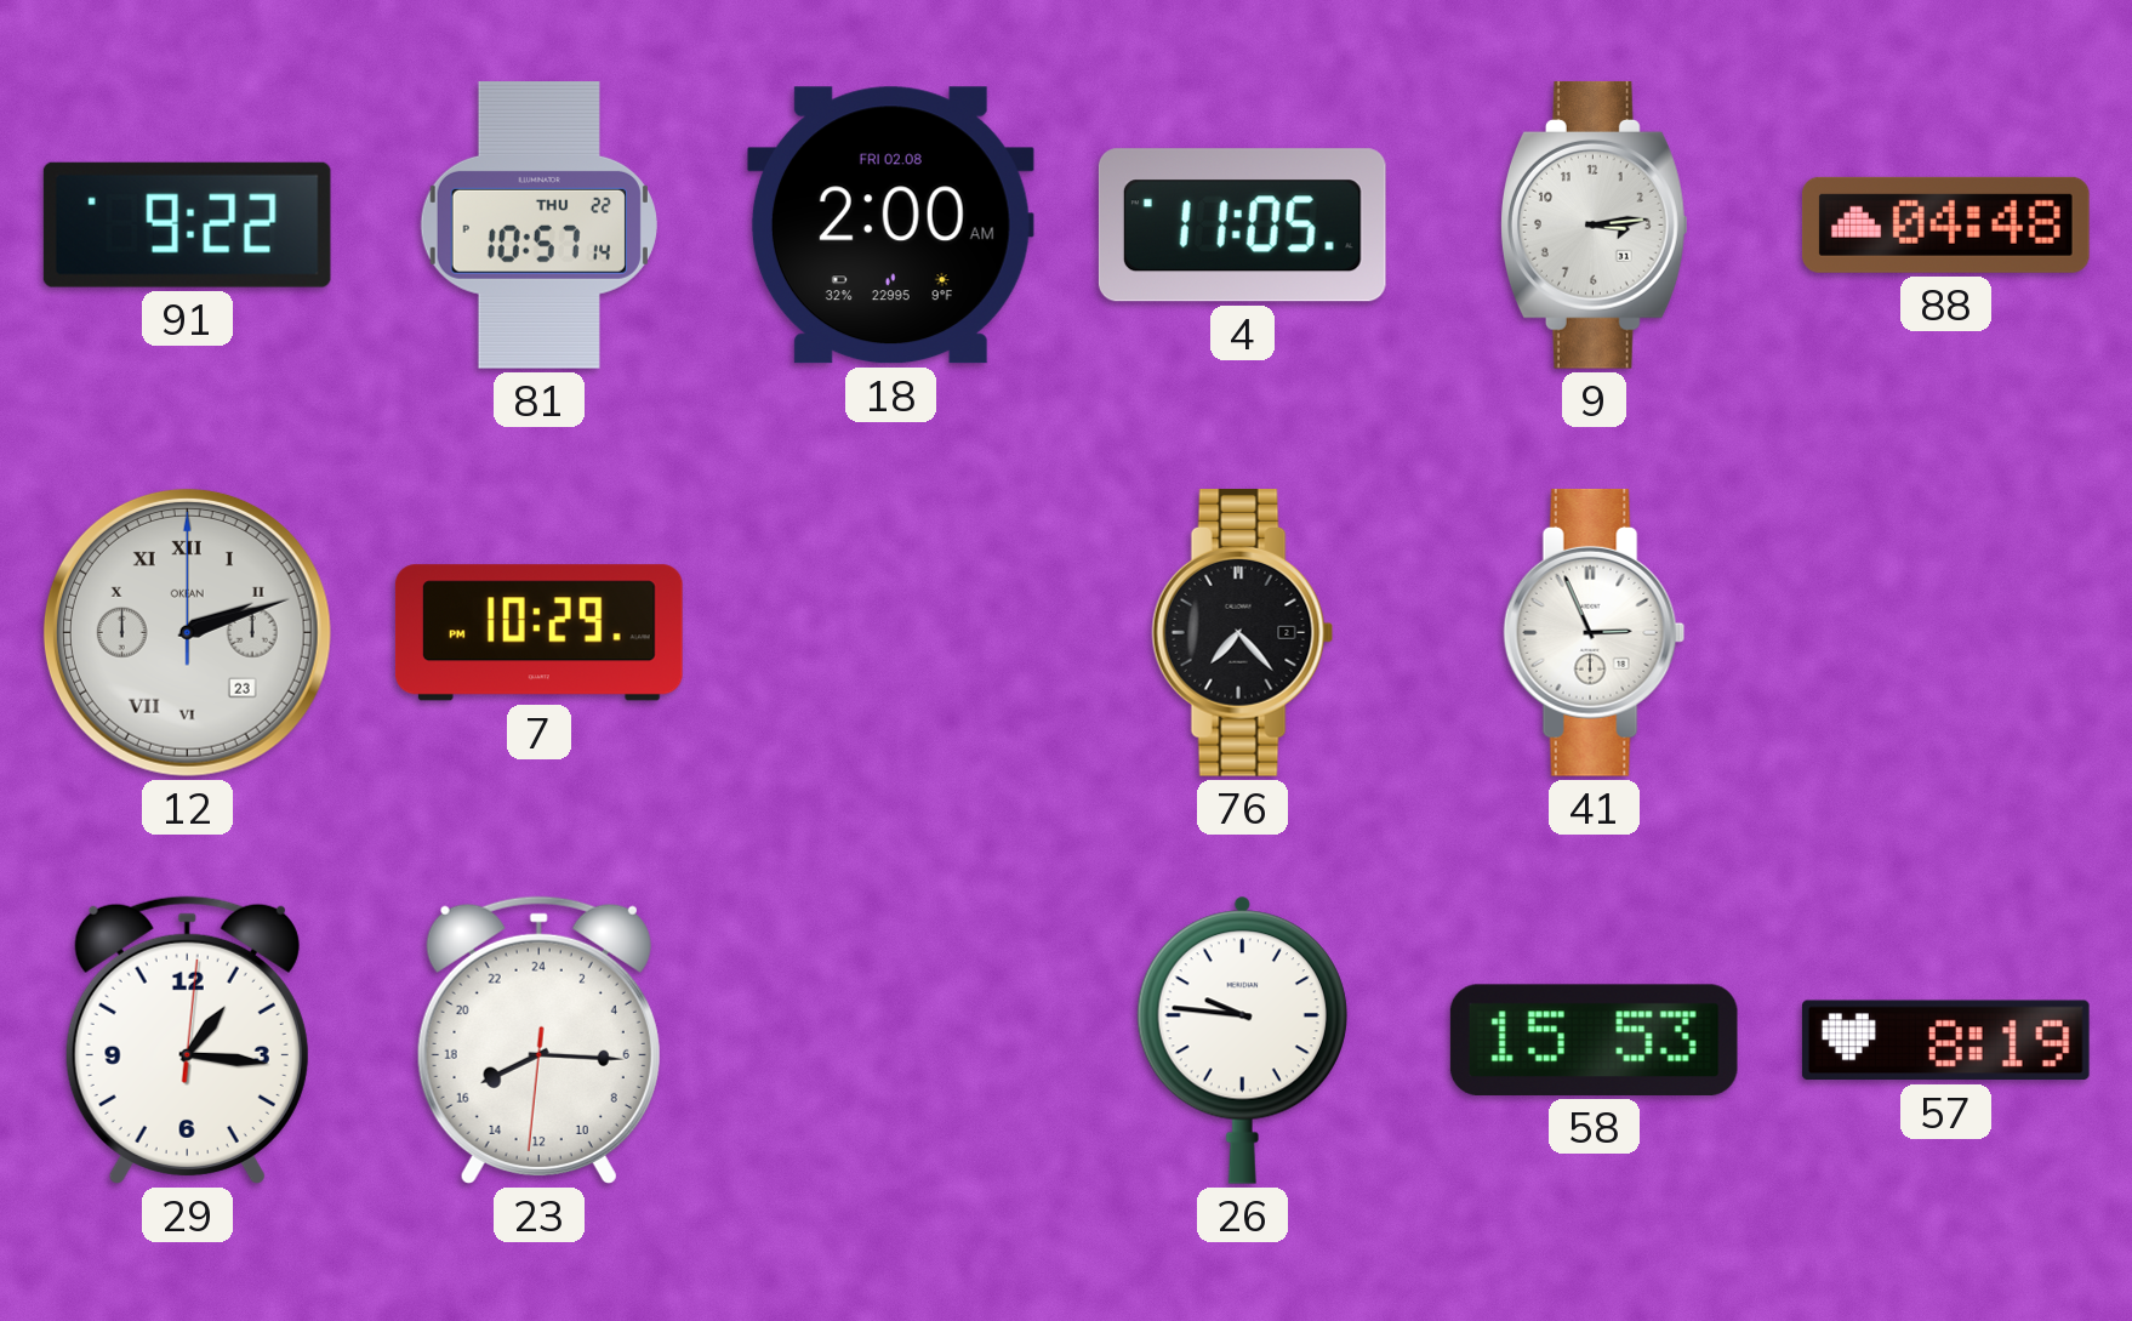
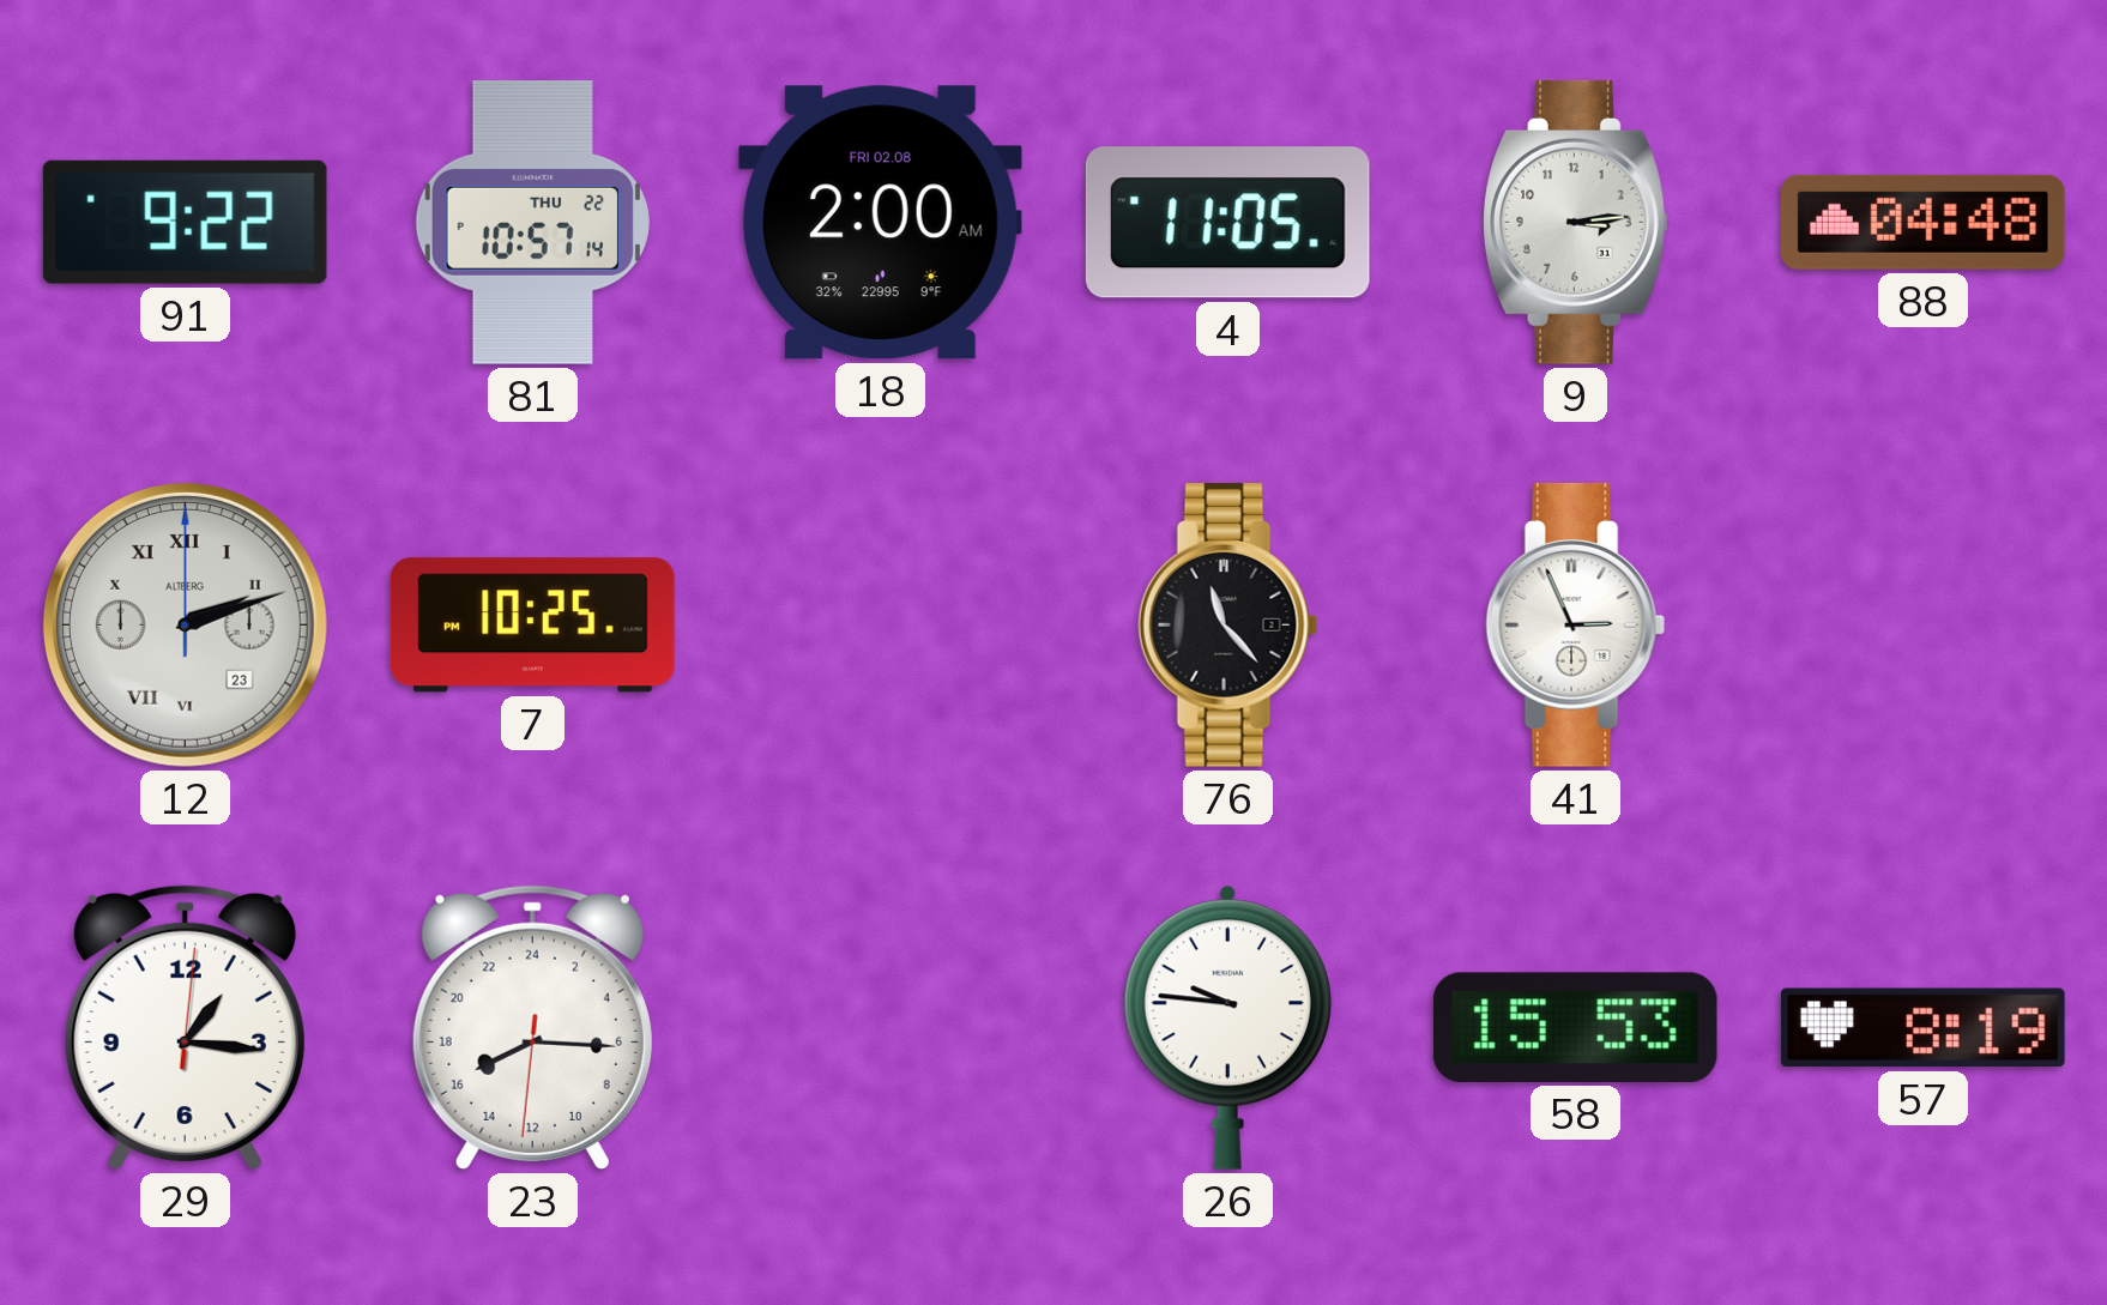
12 brand: OKEAN -> ALTBERG (185, 624)
7: 10:29 -> 10:25 (532, 626)
76: 7:23 -> 11:23 (1228, 624)
